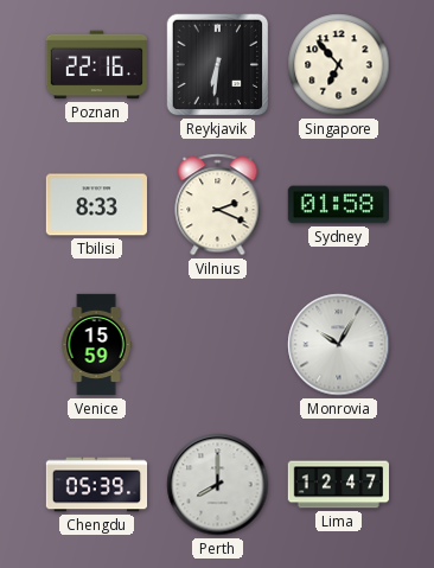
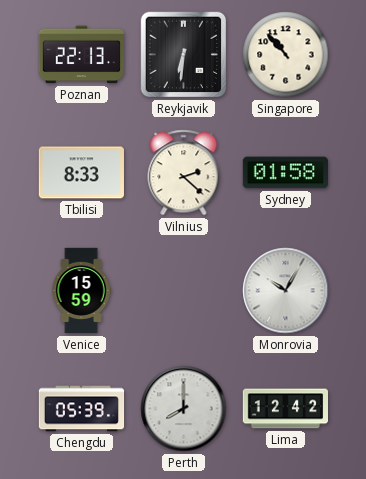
Poznan: 22:16 -> 22:13 (81, 55)
Singapore: 6:53 -> 10:53 (286, 55)
Vilnius: 2:19 -> 2:22 (184, 173)
Lima: 12:47 -> 12:42 (285, 409)
